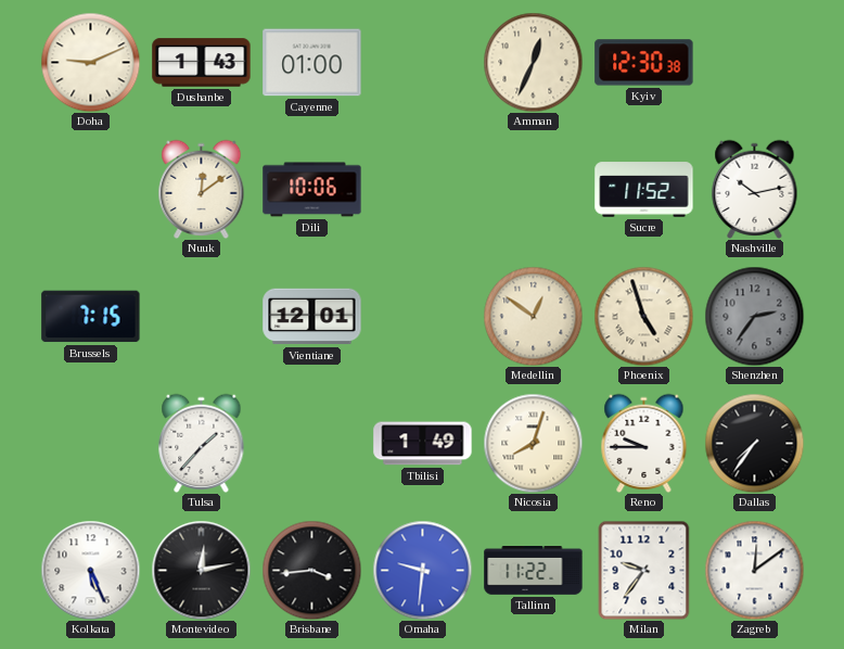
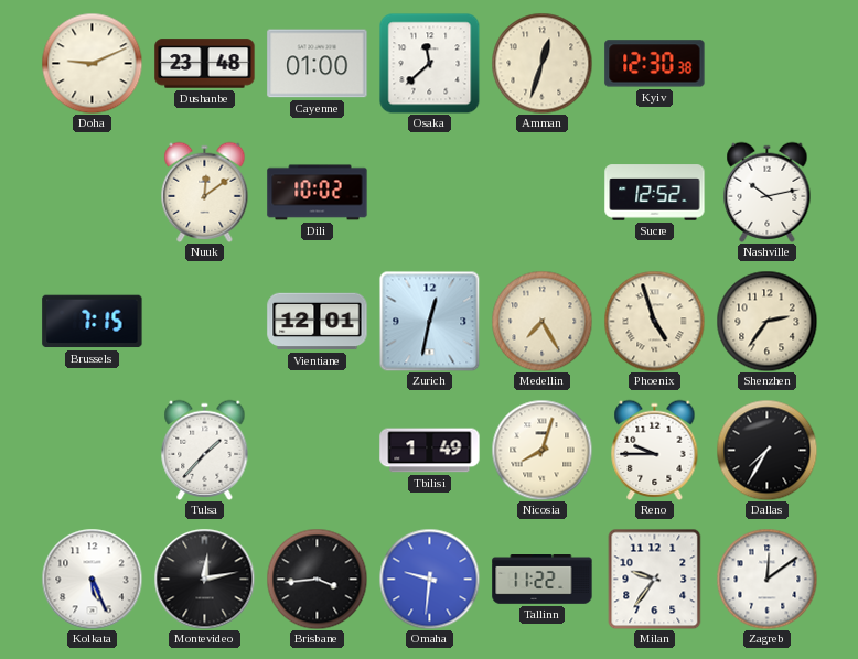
Dushanbe: 1:43 -> 23:48 (205, 64)
Osaka: none -> 11:38 (429, 64)
Amman: 12:34 -> 12:33 (541, 63)
Dili: 10:06 -> 10:02 (318, 193)
Sucre: 11:52 -> 12:52 (655, 193)
Zurich: none -> 12:32 (429, 321)
Medellin: 12:51 -> 7:25 (541, 321)
Shenzhen dial: grey -> cream (766, 321)
Dallas: 7:36 -> 7:35 (766, 450)
